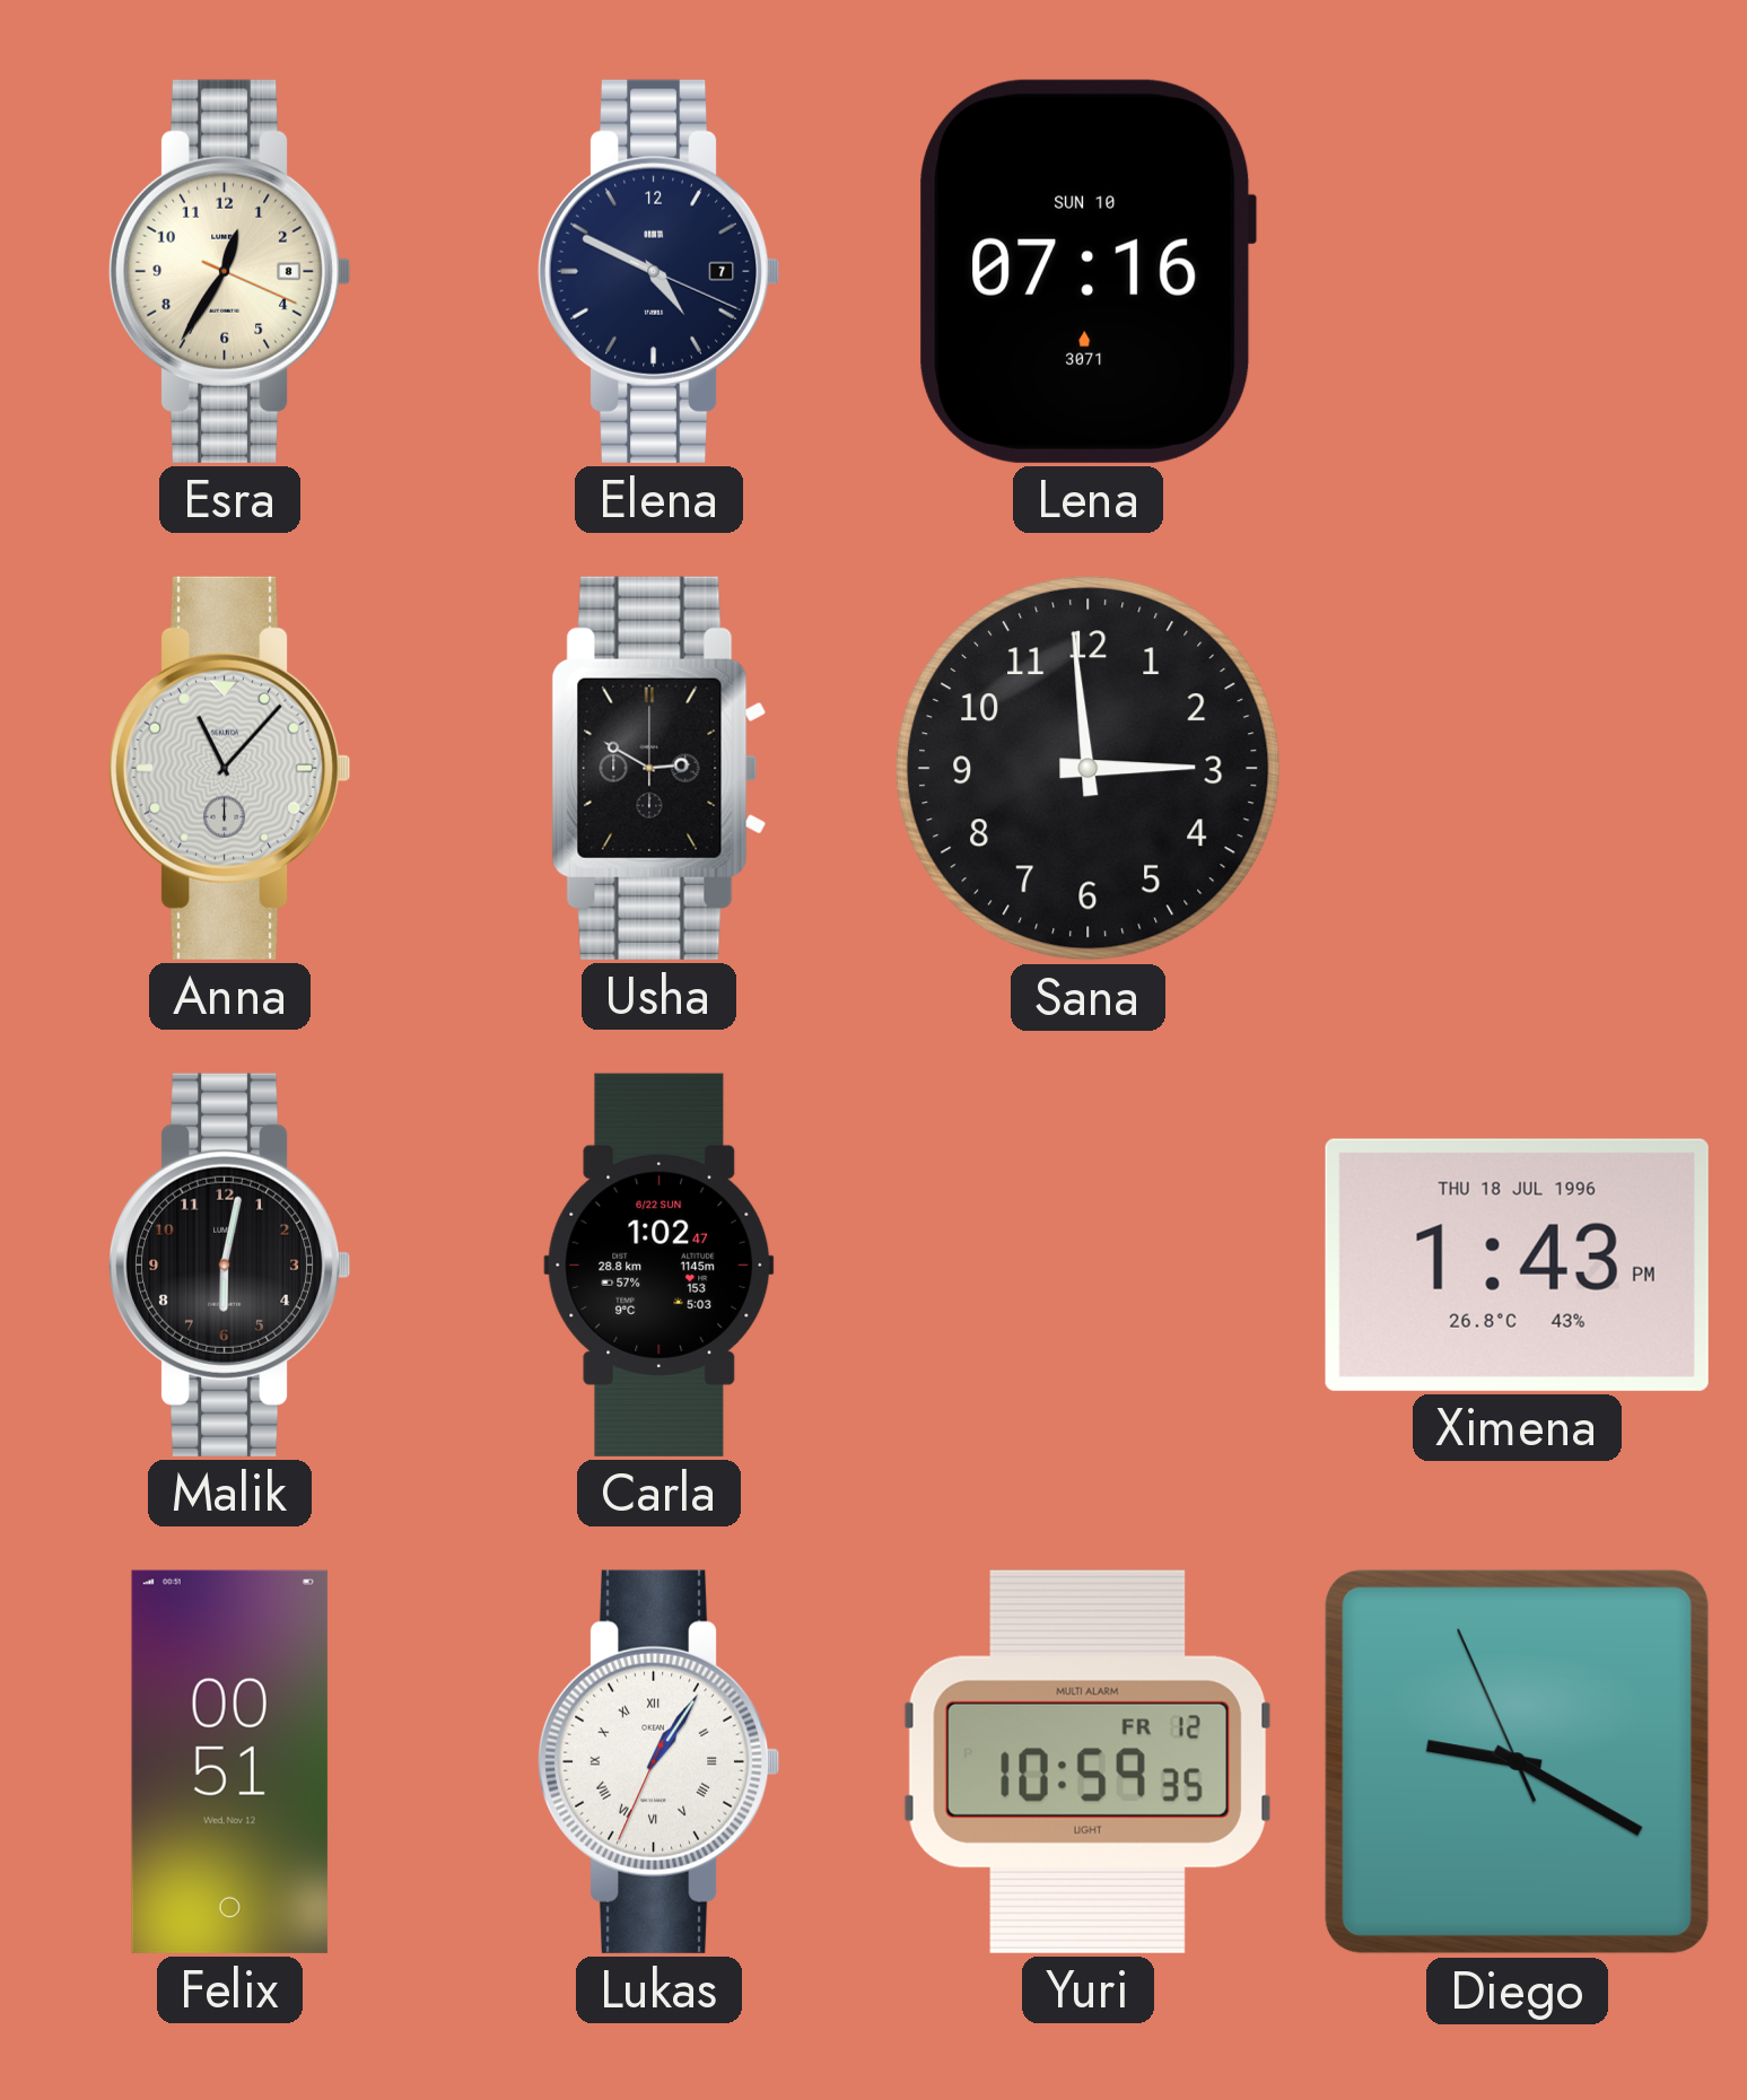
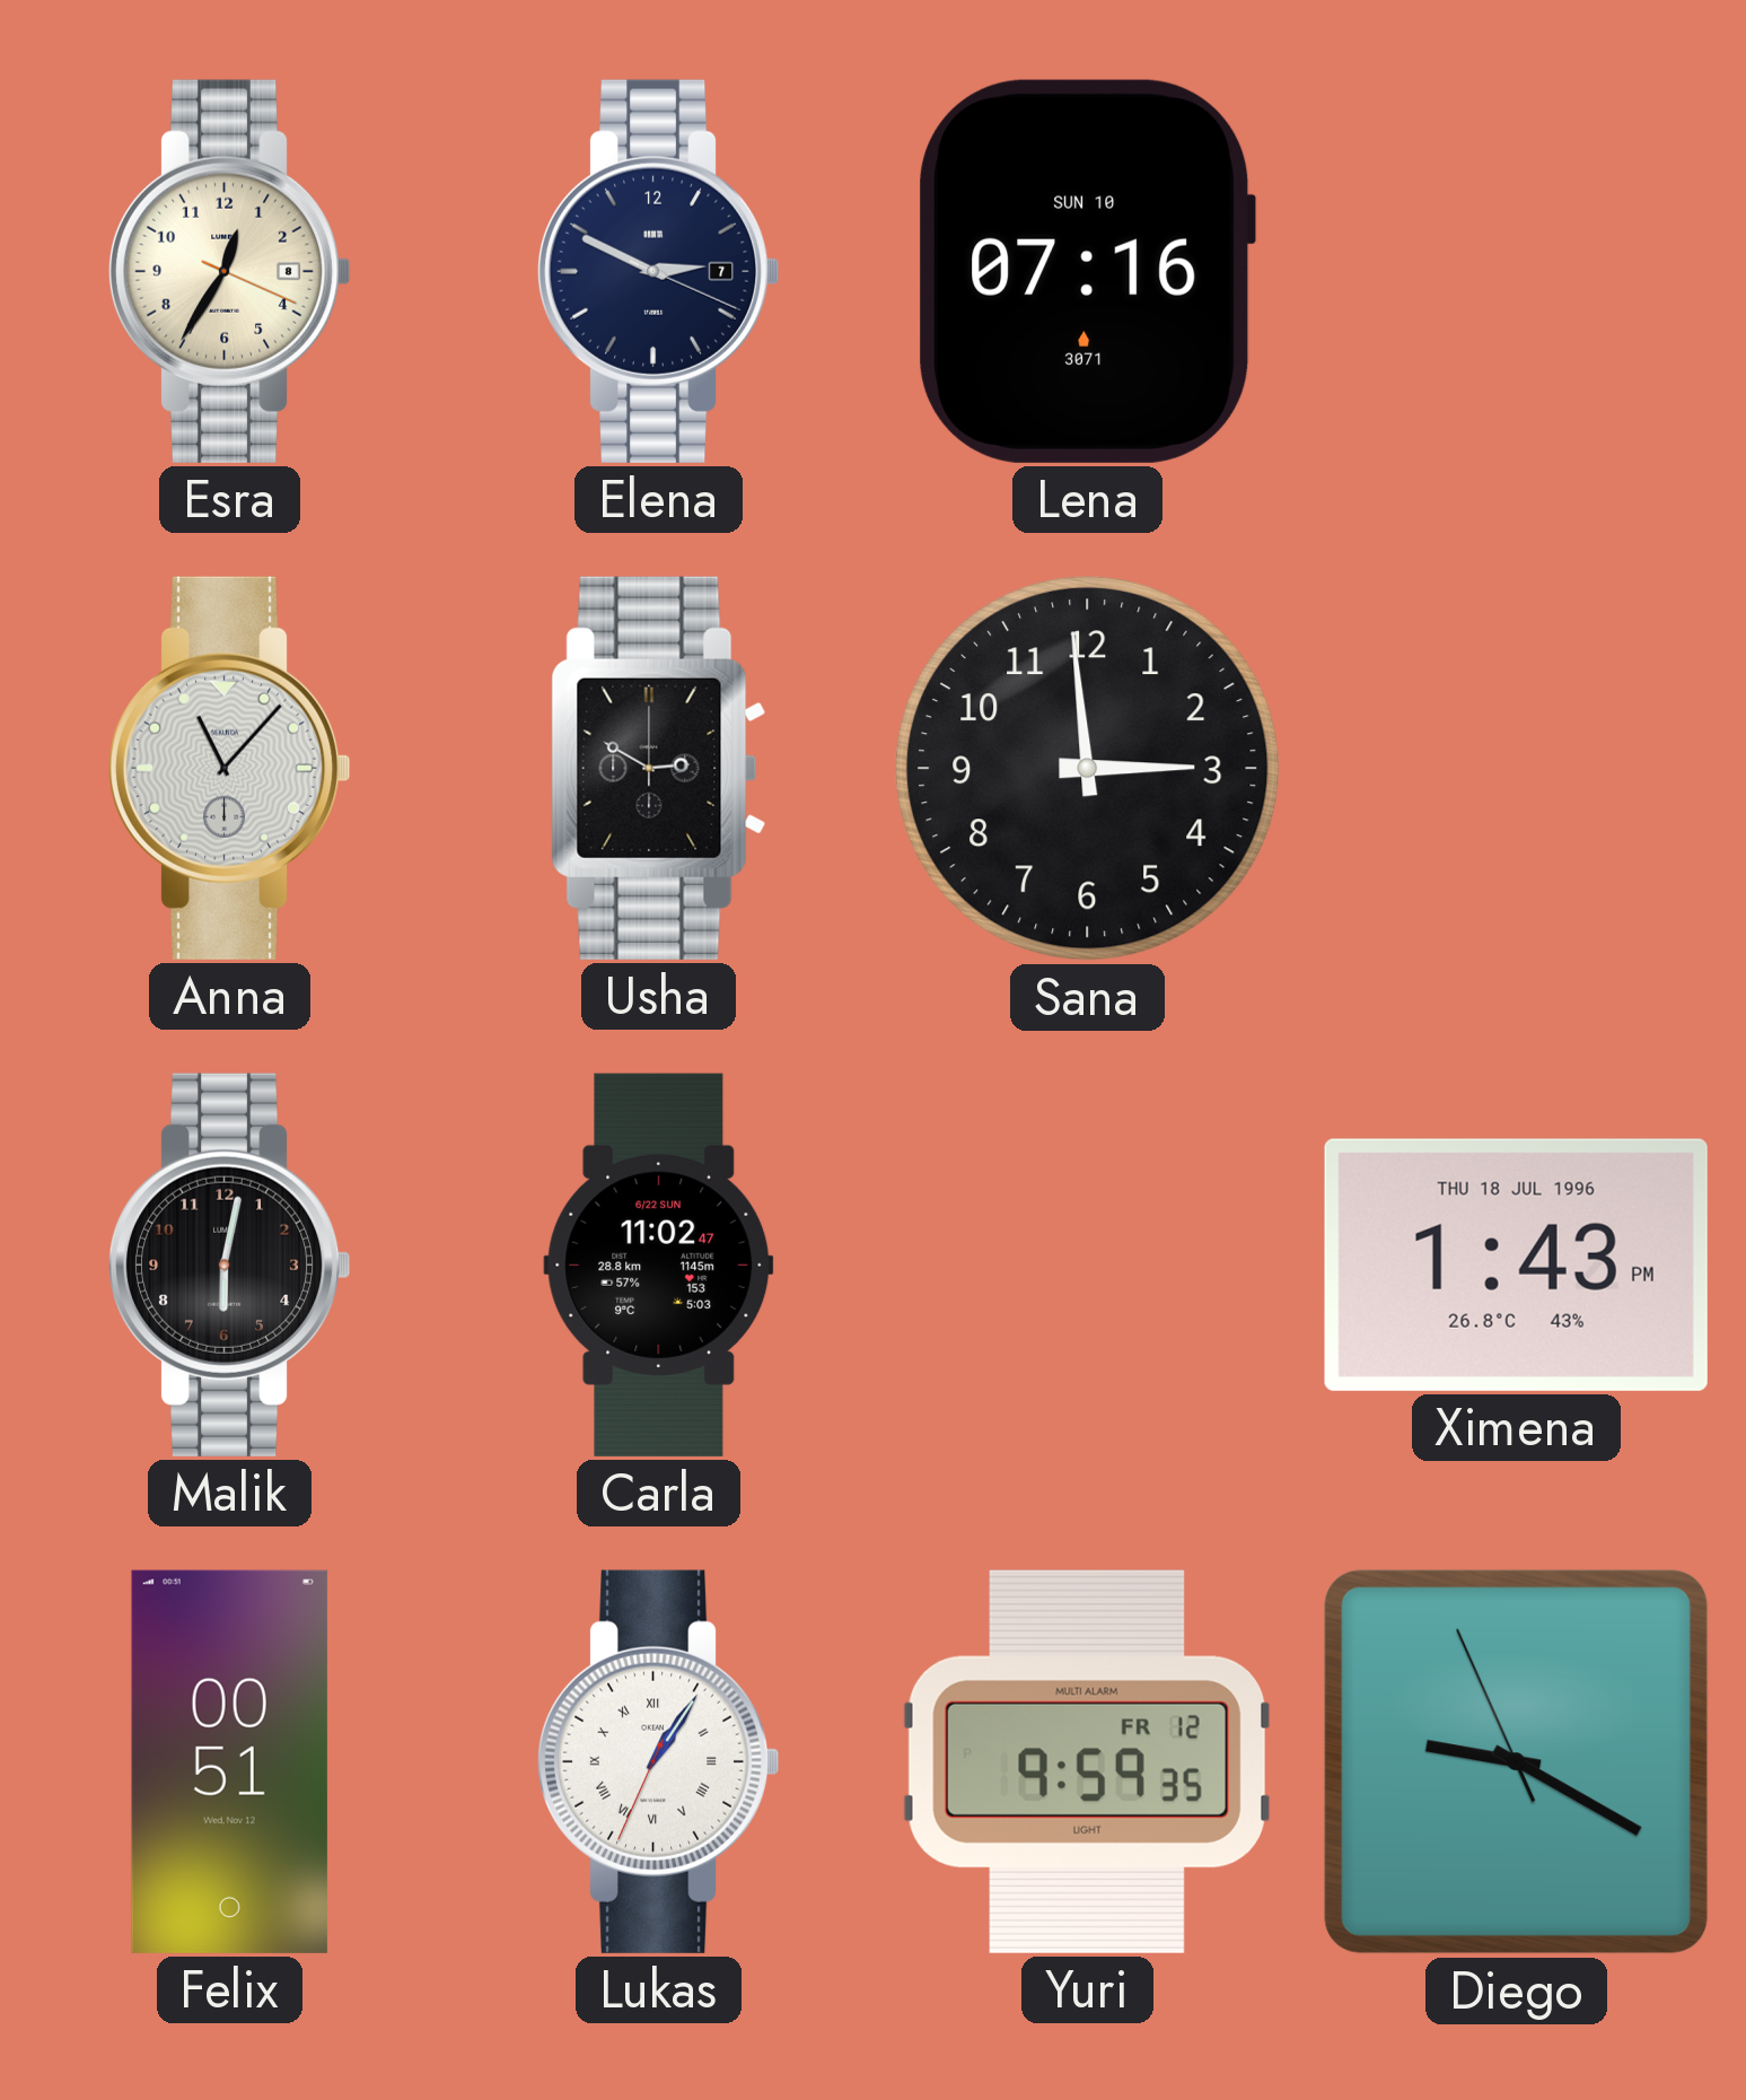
Elena: 4:49 -> 2:49 (658, 271)
Carla: 1:02 -> 11:02 (659, 1265)
Yuri: 10:59 -> 9:59 (1087, 1761)
